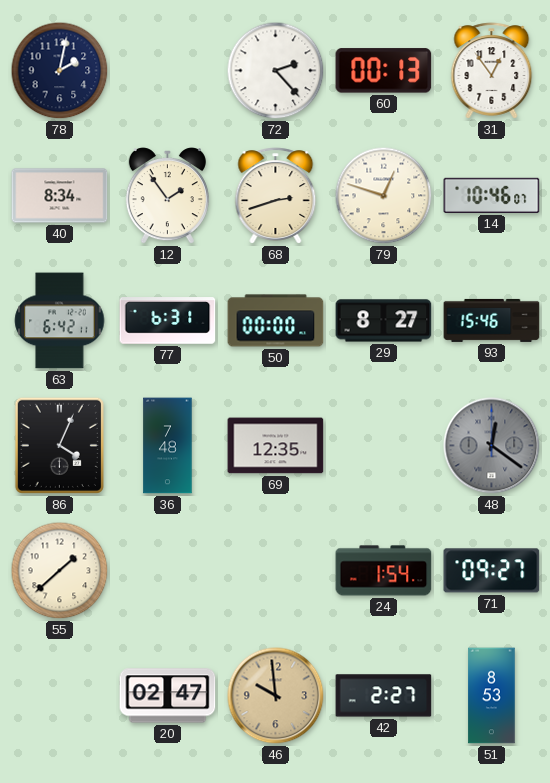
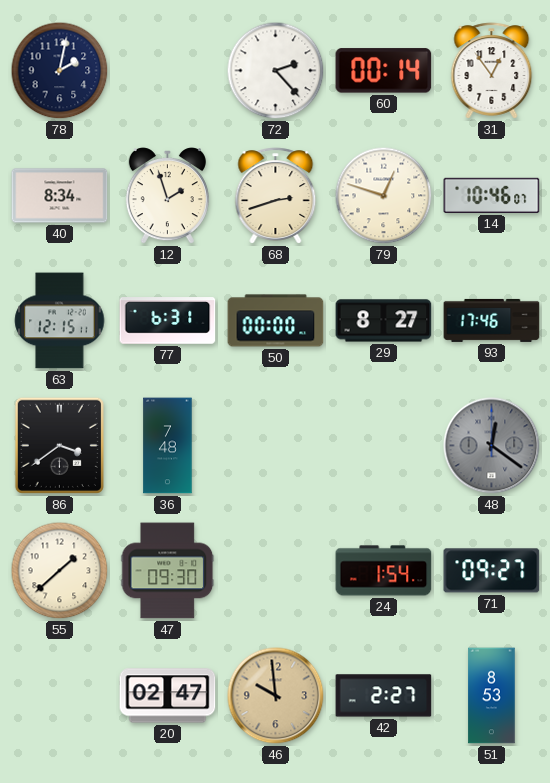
60: 00:13 -> 00:14 (384, 71)
12: 1:54 -> 1:57 (167, 196)
63: 6:42 -> 12:15 (60, 321)
93: 15:46 -> 17:46 (492, 320)
86: 4:04 -> 3:39 (59, 445)
69: 12:35 -> none (276, 446)
47: none -> 09:30 (168, 571)
